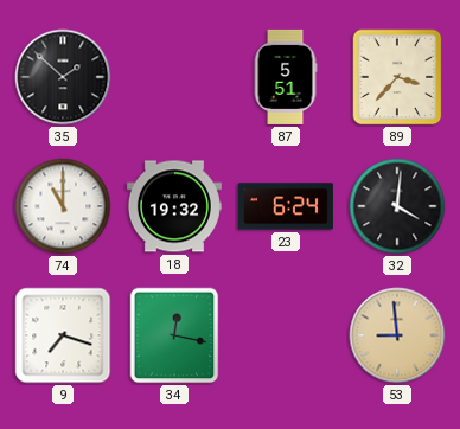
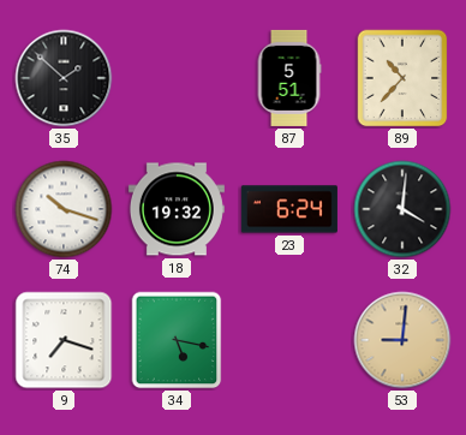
89: 3:37 -> 10:37 (402, 78)
74: 11:00 -> 10:18 (64, 209)
34: 12:17 -> 5:17 (177, 340)
53: 8:59 -> 9:01 (402, 340)
